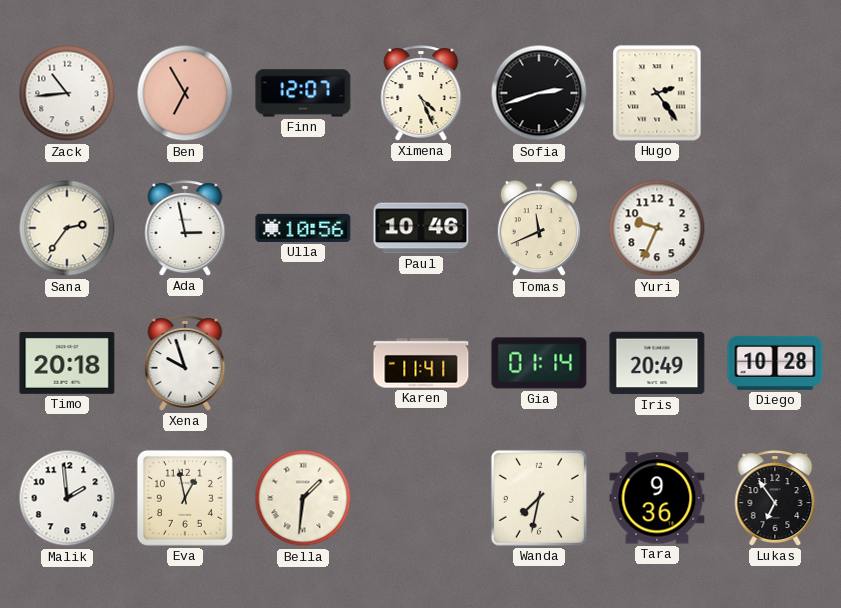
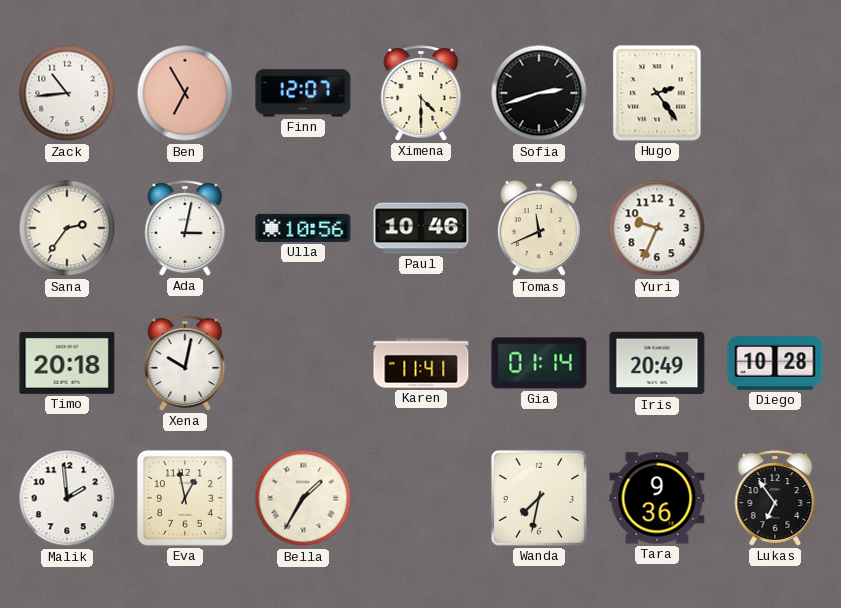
Ximena: 4:26 -> 4:30 (421, 93)
Ada: 2:58 -> 3:02 (185, 228)
Xena: 9:57 -> 10:02 (185, 363)
Bella: 1:31 -> 1:35 (303, 498)
